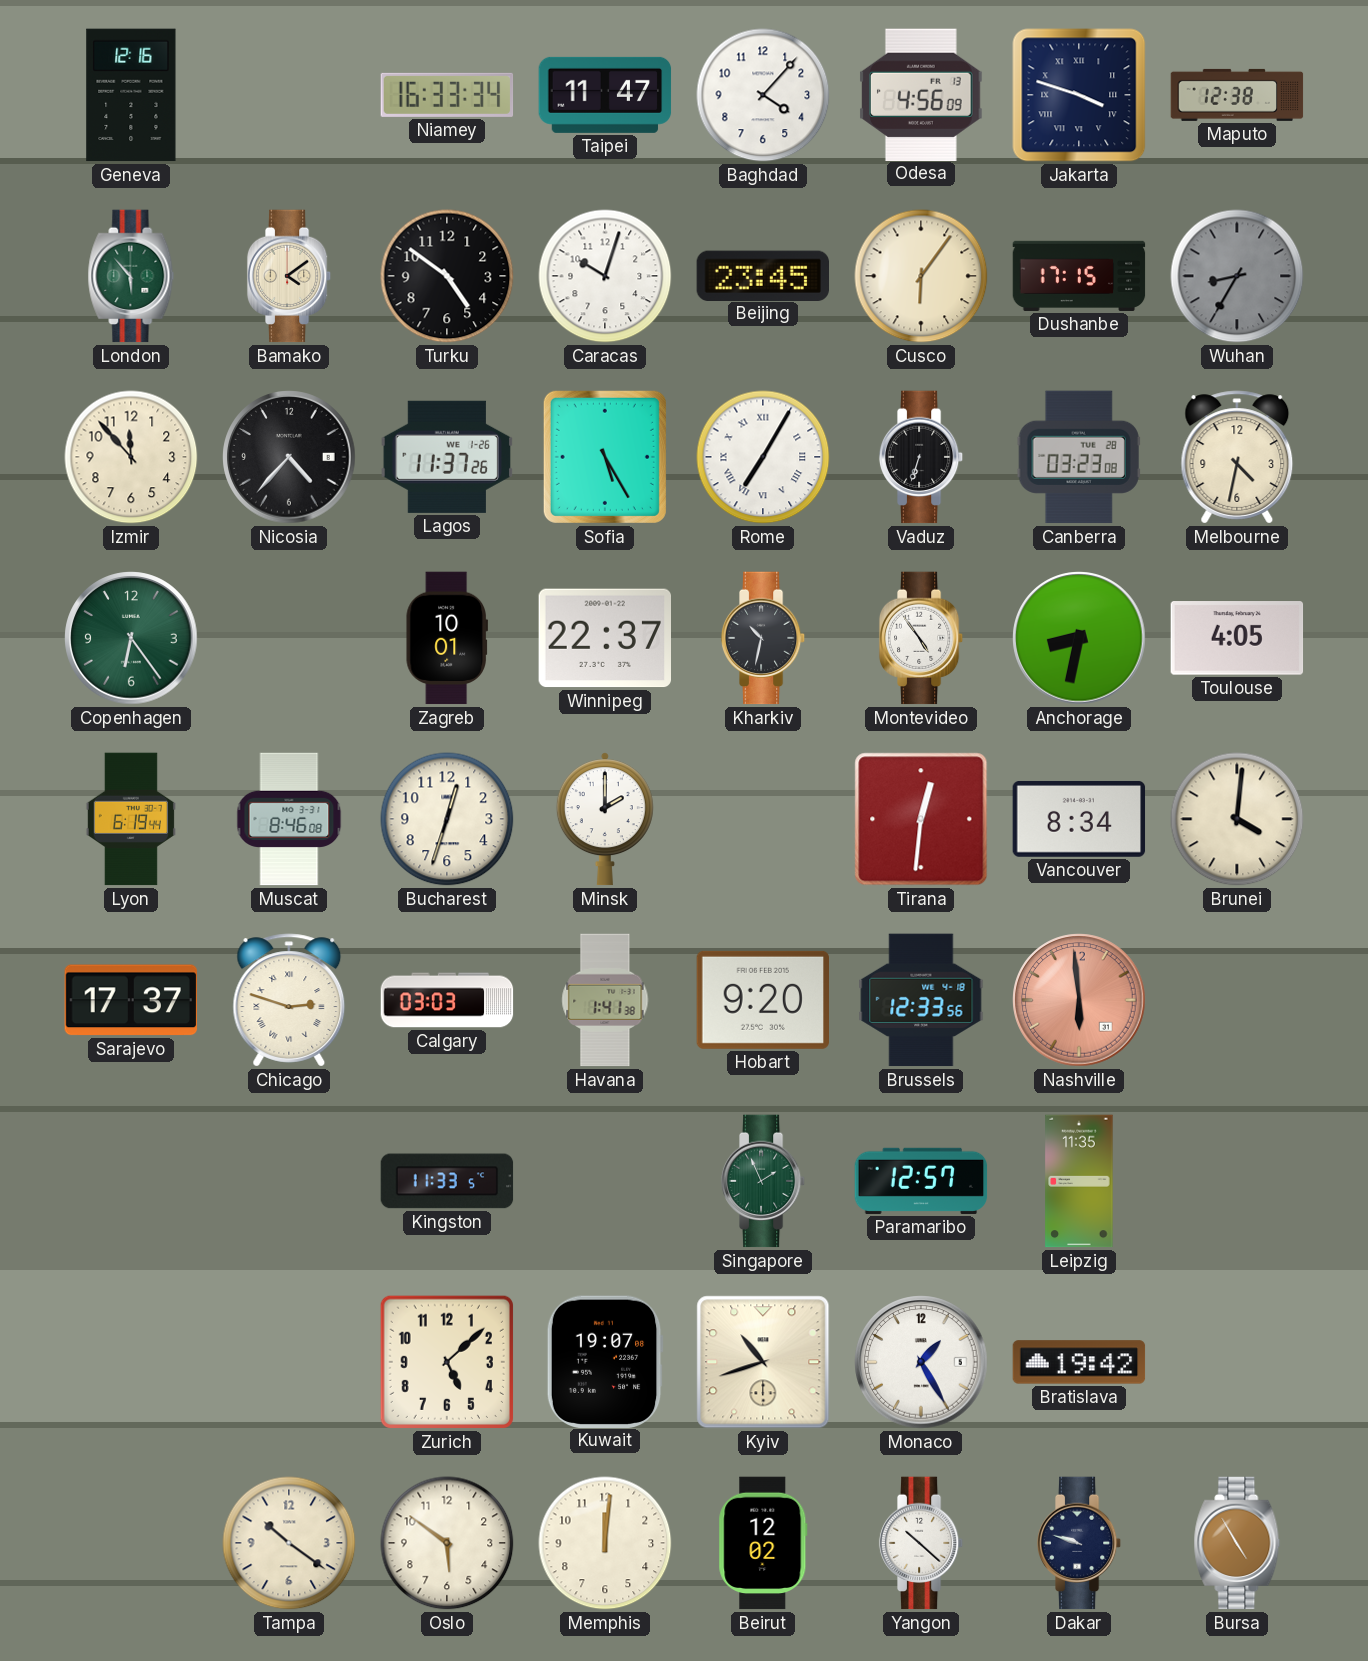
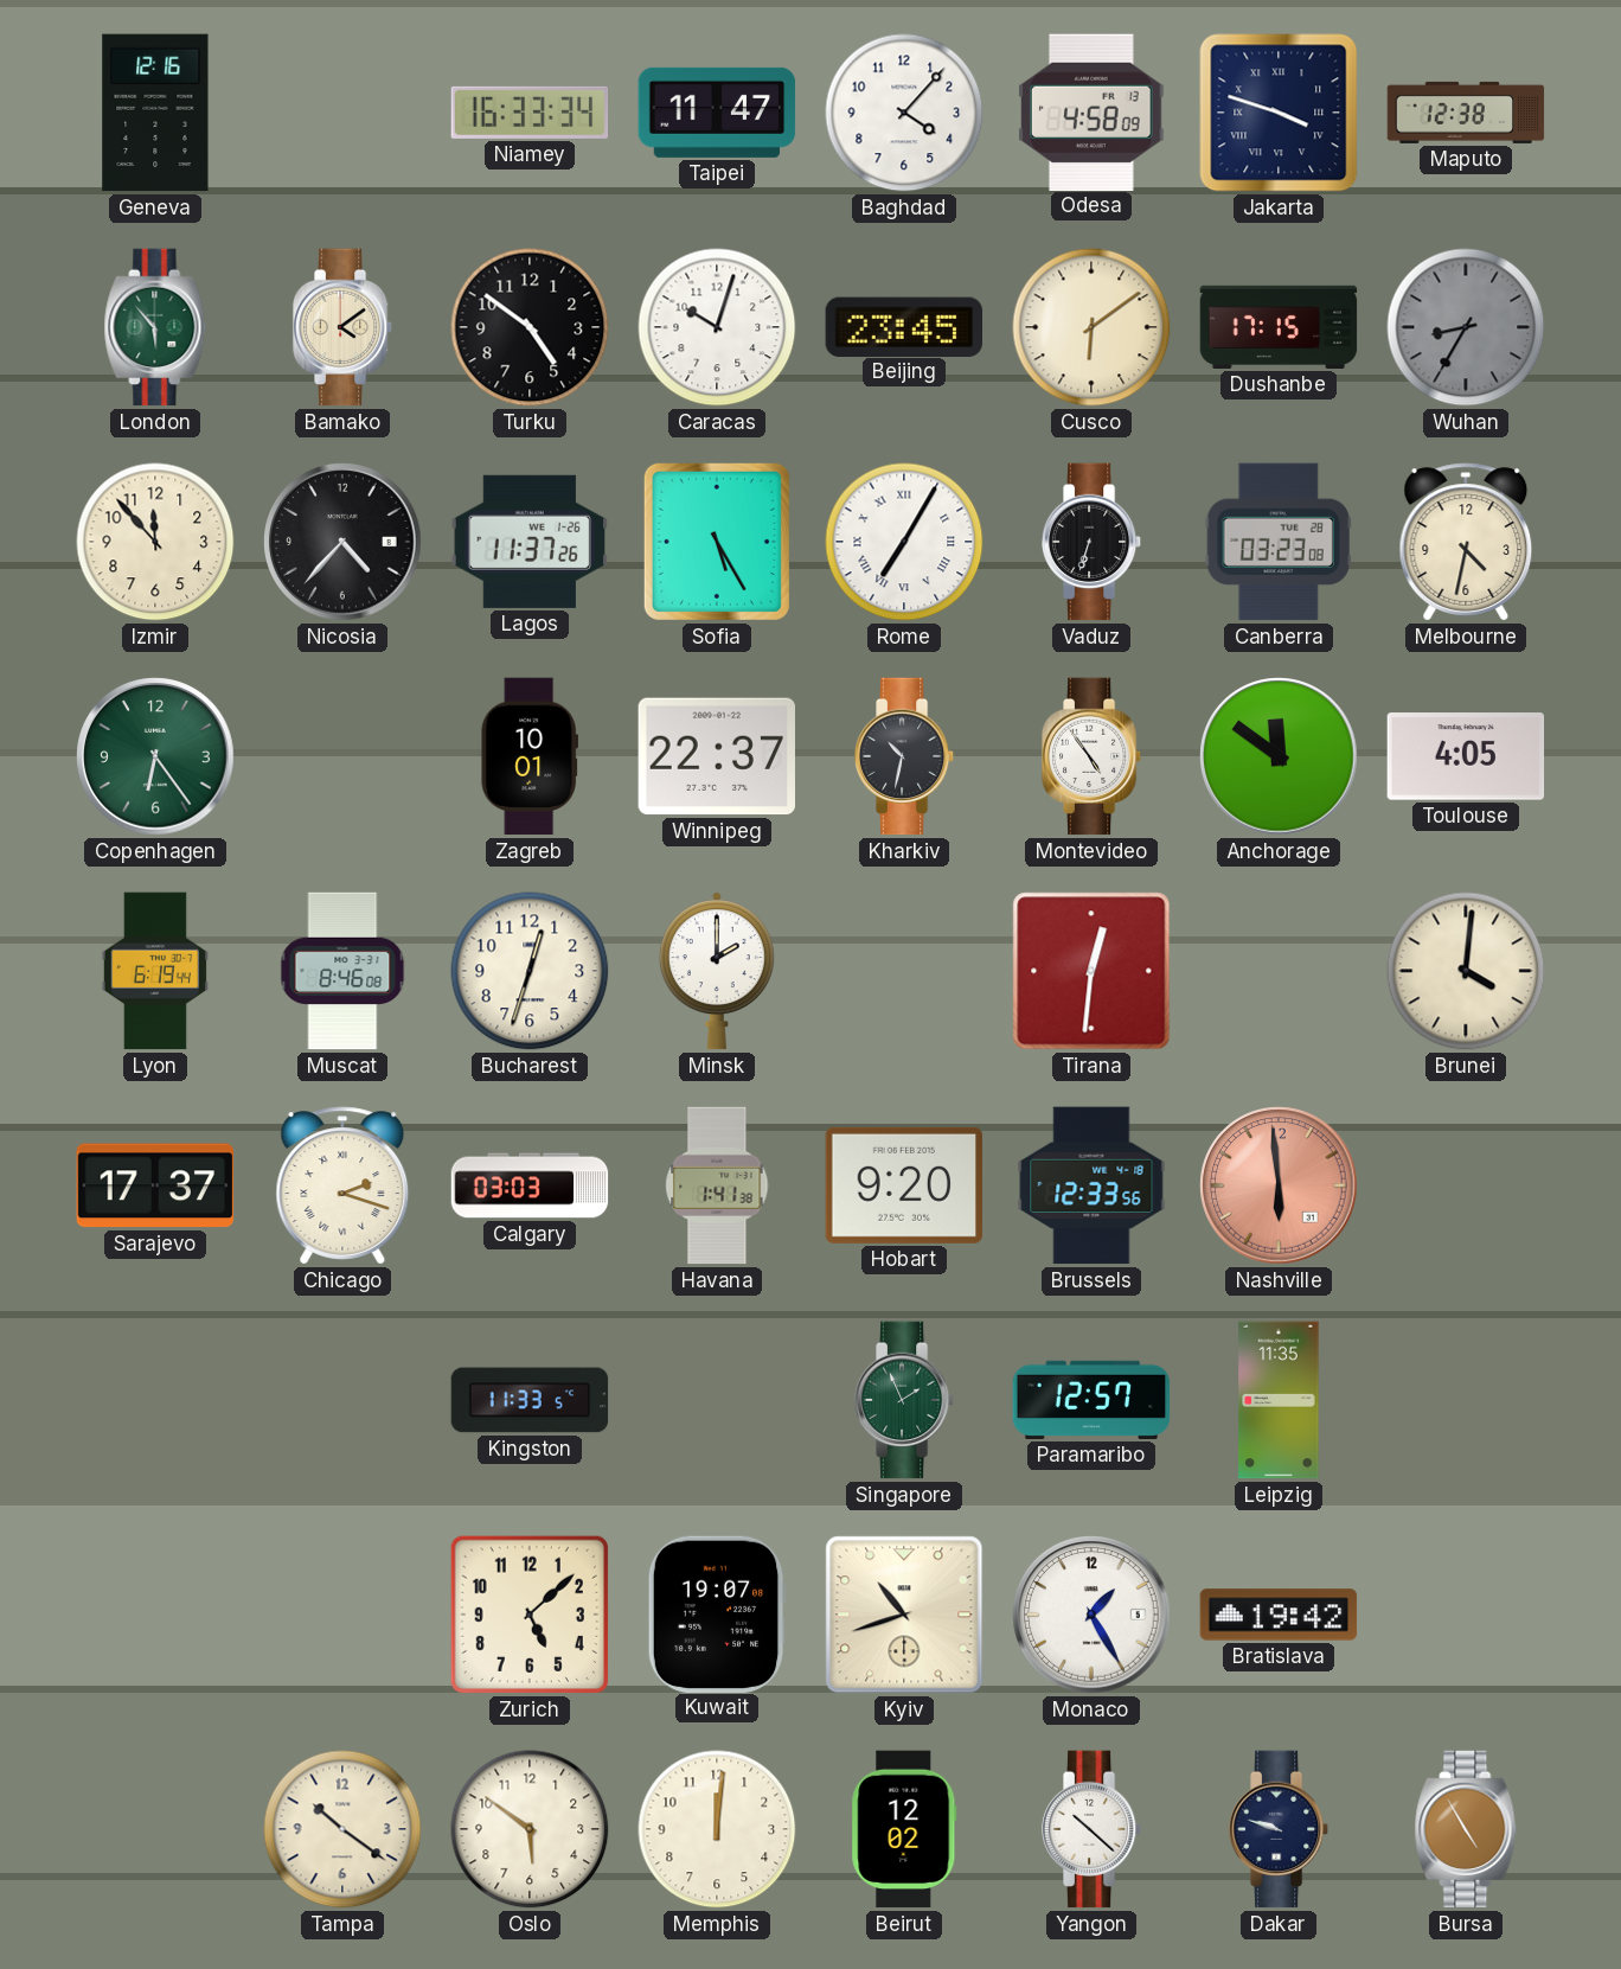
Odesa: 4:56 -> 4:58 (1091, 111)
Cusco: 6:06 -> 6:09 (1091, 327)
Anchorage: 8:32 -> 11:51 (1279, 756)
Vancouver: 8:34 -> none (1079, 819)
Chicago: 2:48 -> 2:18 (342, 1185)
